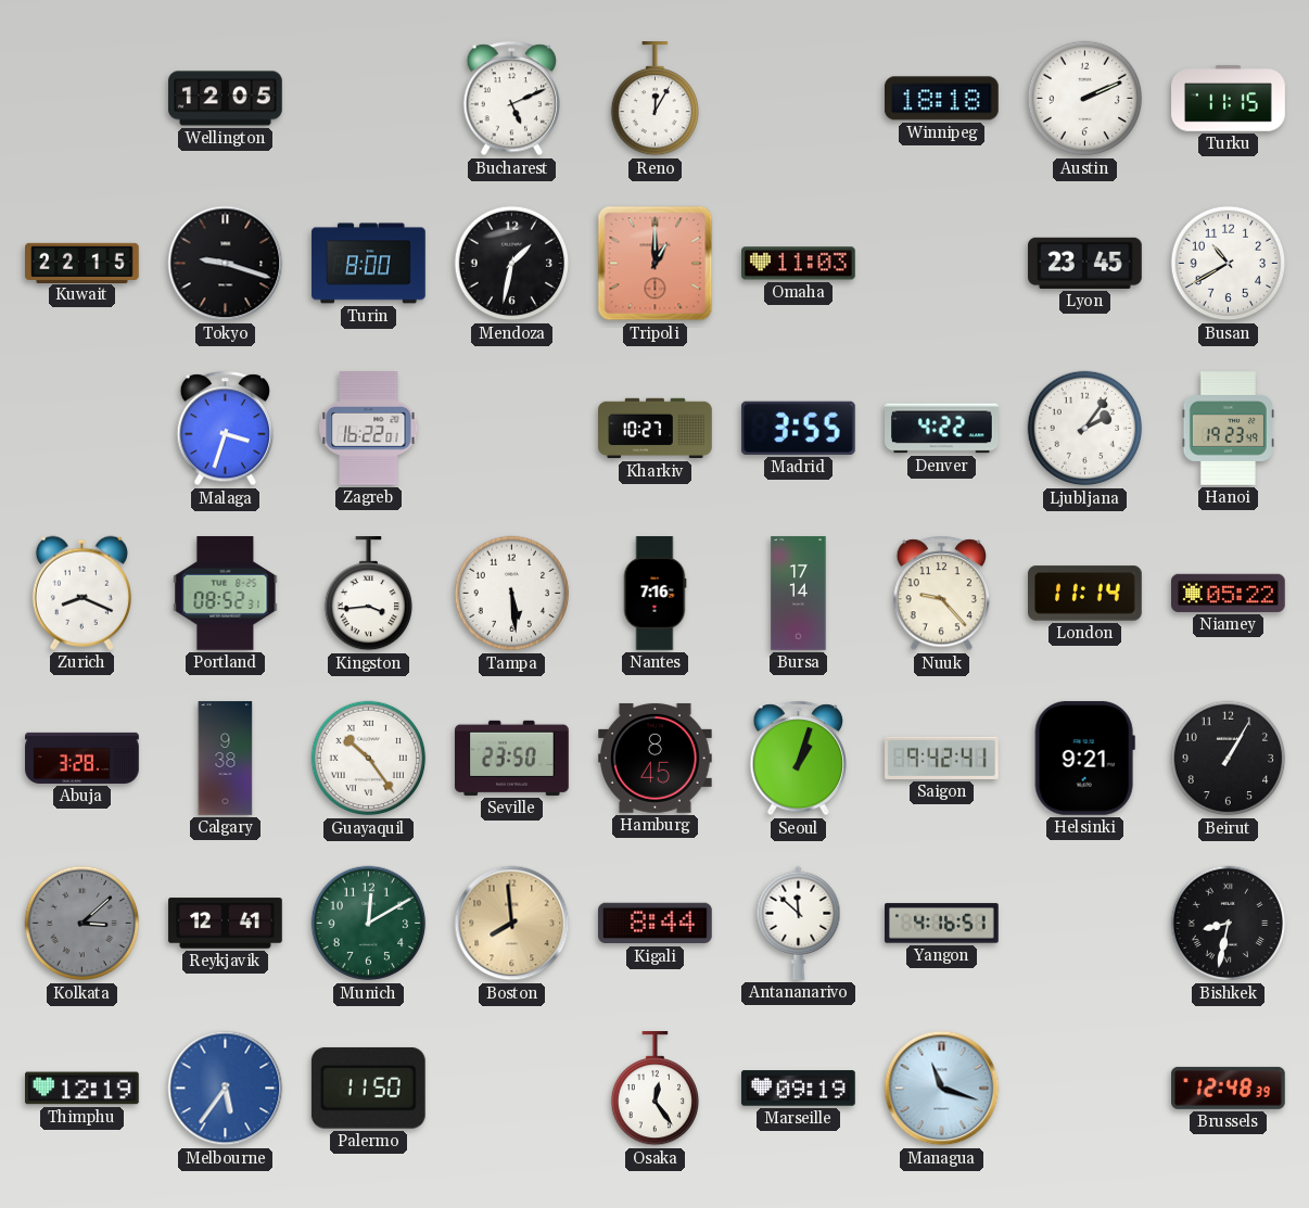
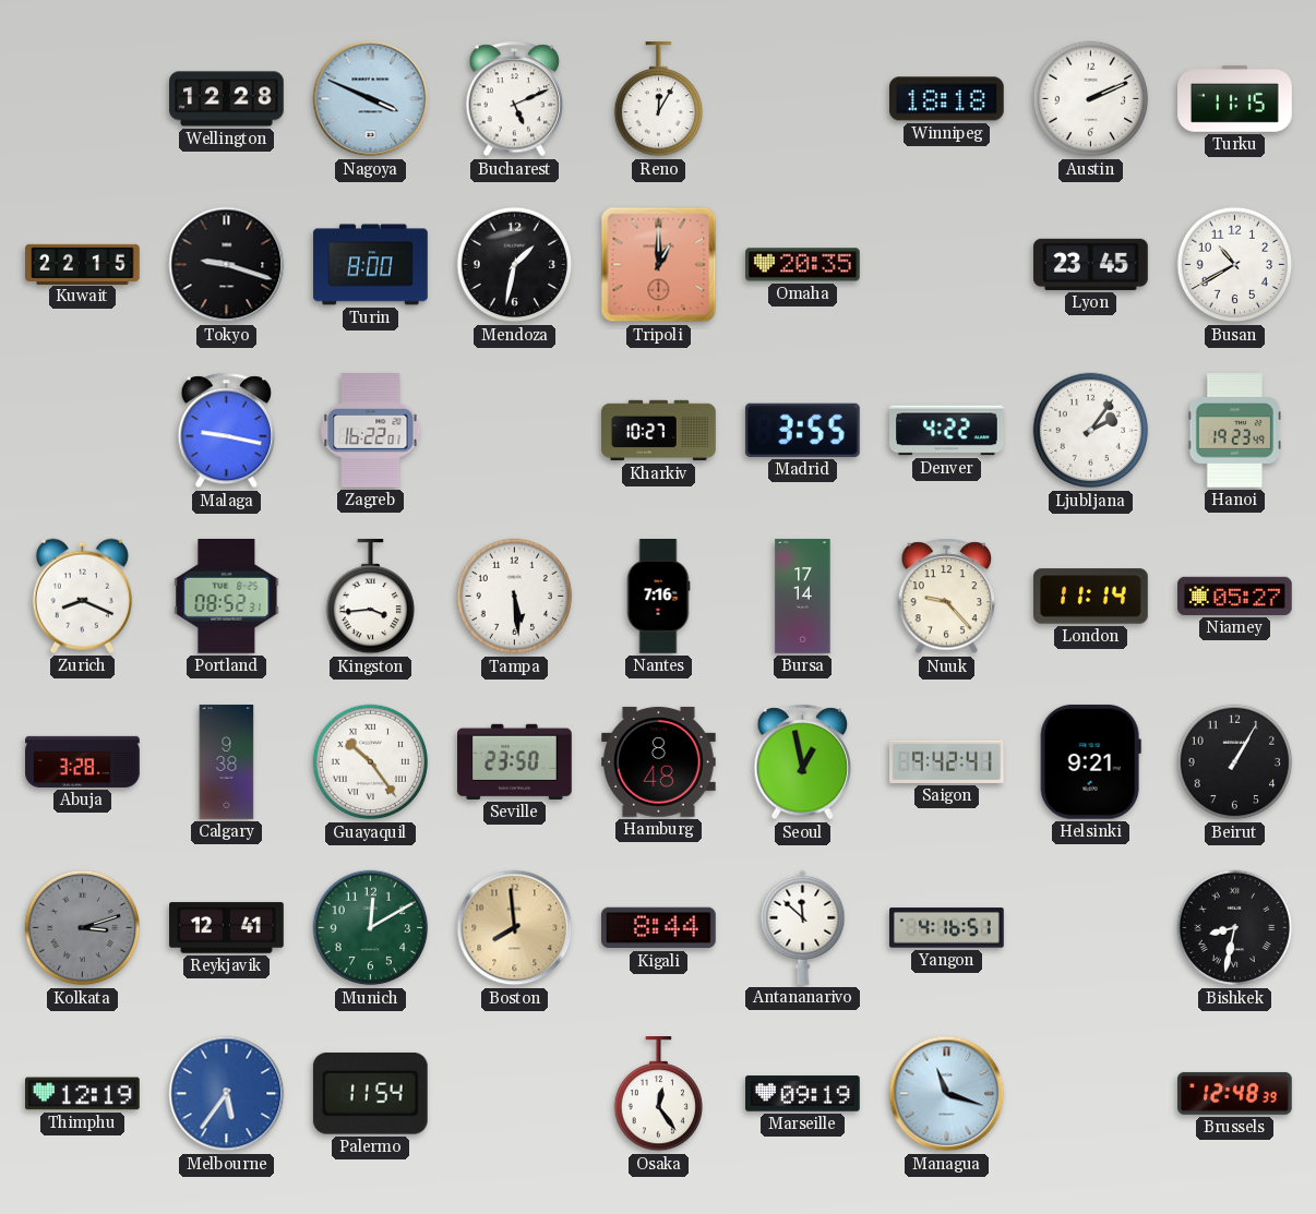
Wellington: 12:05 -> 12:28 (227, 99)
Nagoya: none -> 3:49 (371, 99)
Omaha: 11:03 -> 20:35 (803, 265)
Malaga: 3:33 -> 9:17 (227, 431)
Niamey: 05:22 -> 05:27 (1235, 596)
Hamburg: 8:45 -> 8:48 (659, 761)
Seoul: 1:03 -> 12:58 (803, 762)
Kolkata: 3:08 -> 3:12 (83, 928)
Palermo: 11:50 -> 11:54 (370, 1093)
